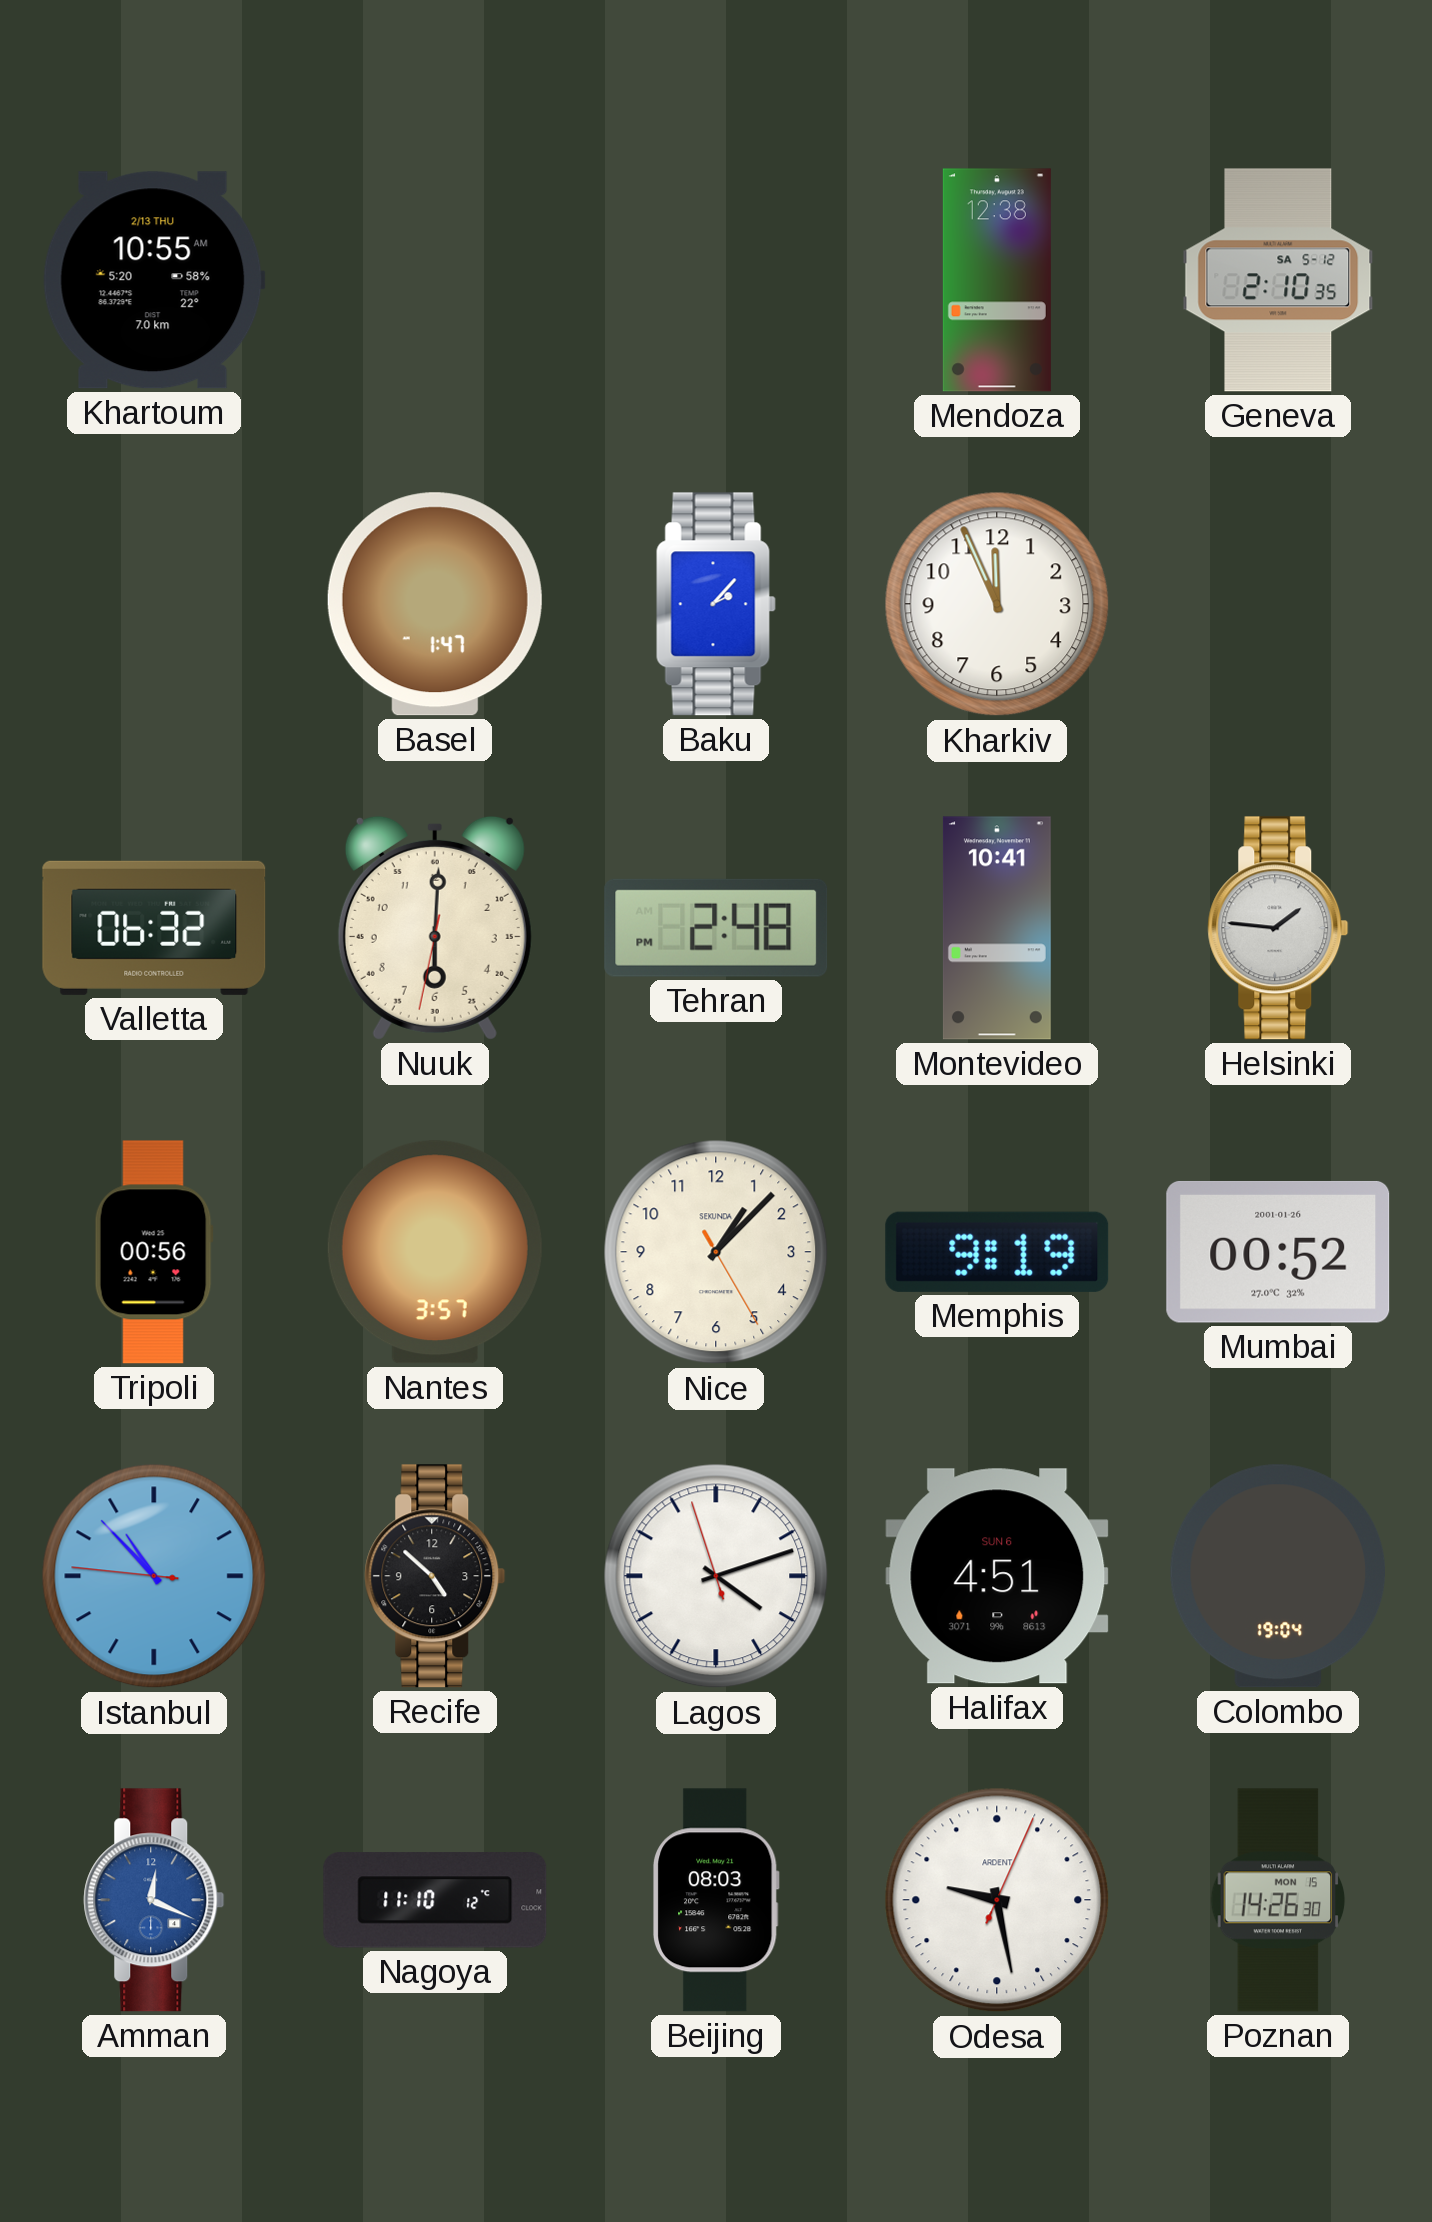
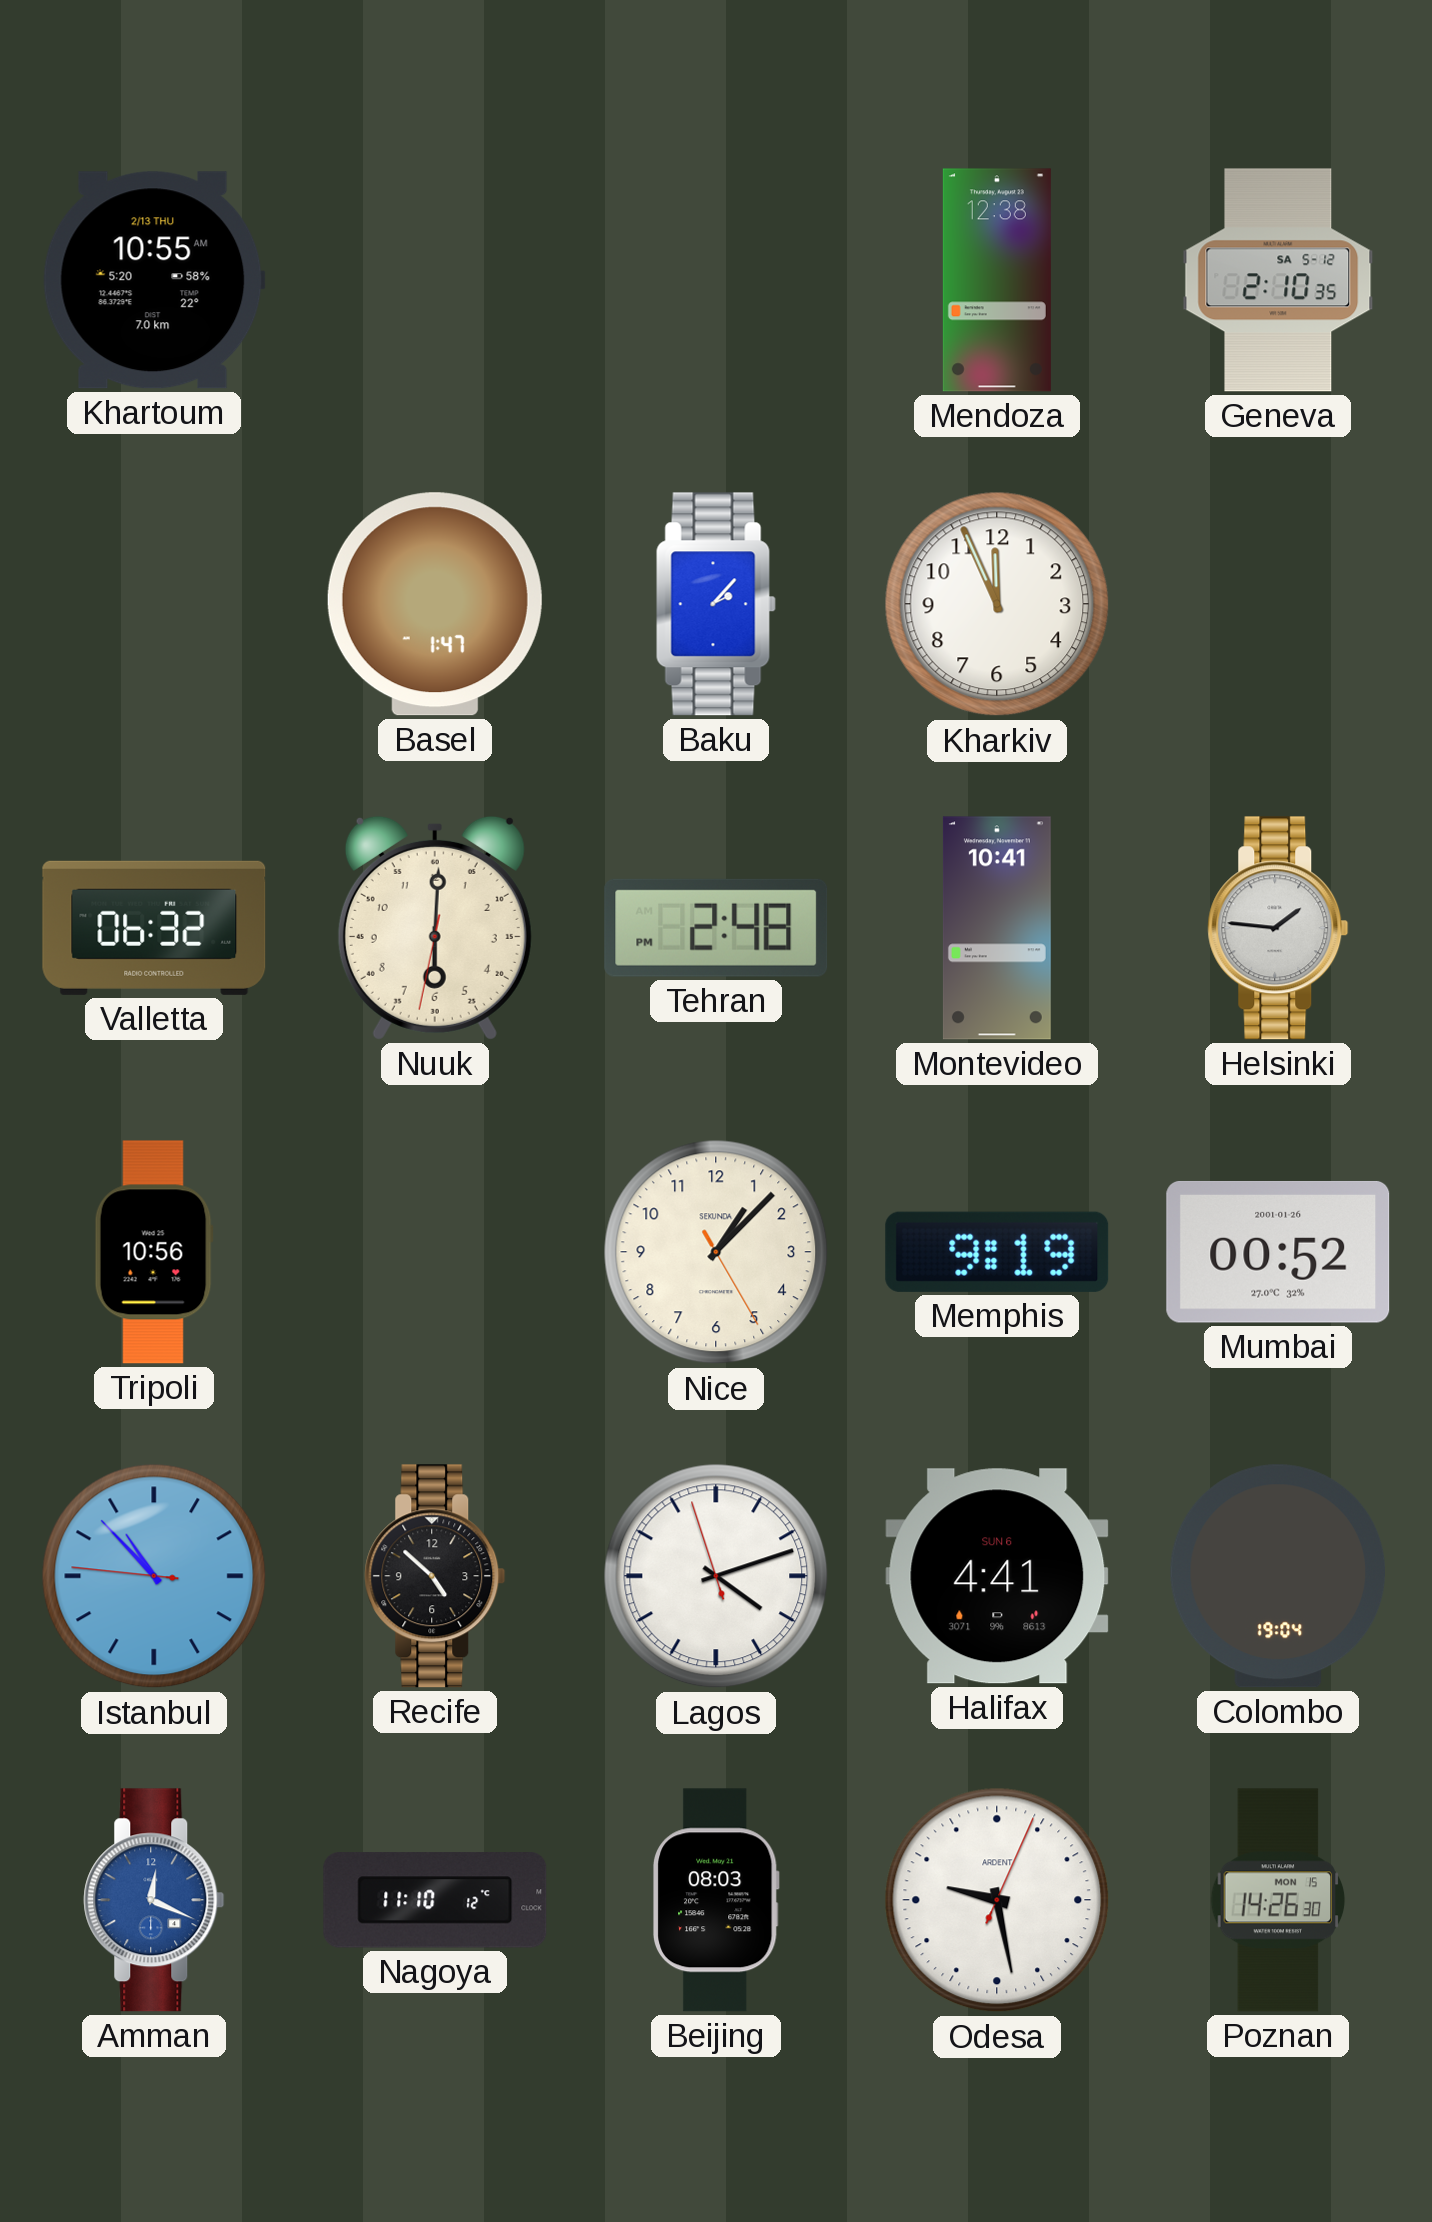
Tripoli: 00:56 -> 10:56 (154, 1252)
Nantes: 3:57 -> none (435, 1252)
Halifax: 4:51 -> 4:41 (997, 1576)
